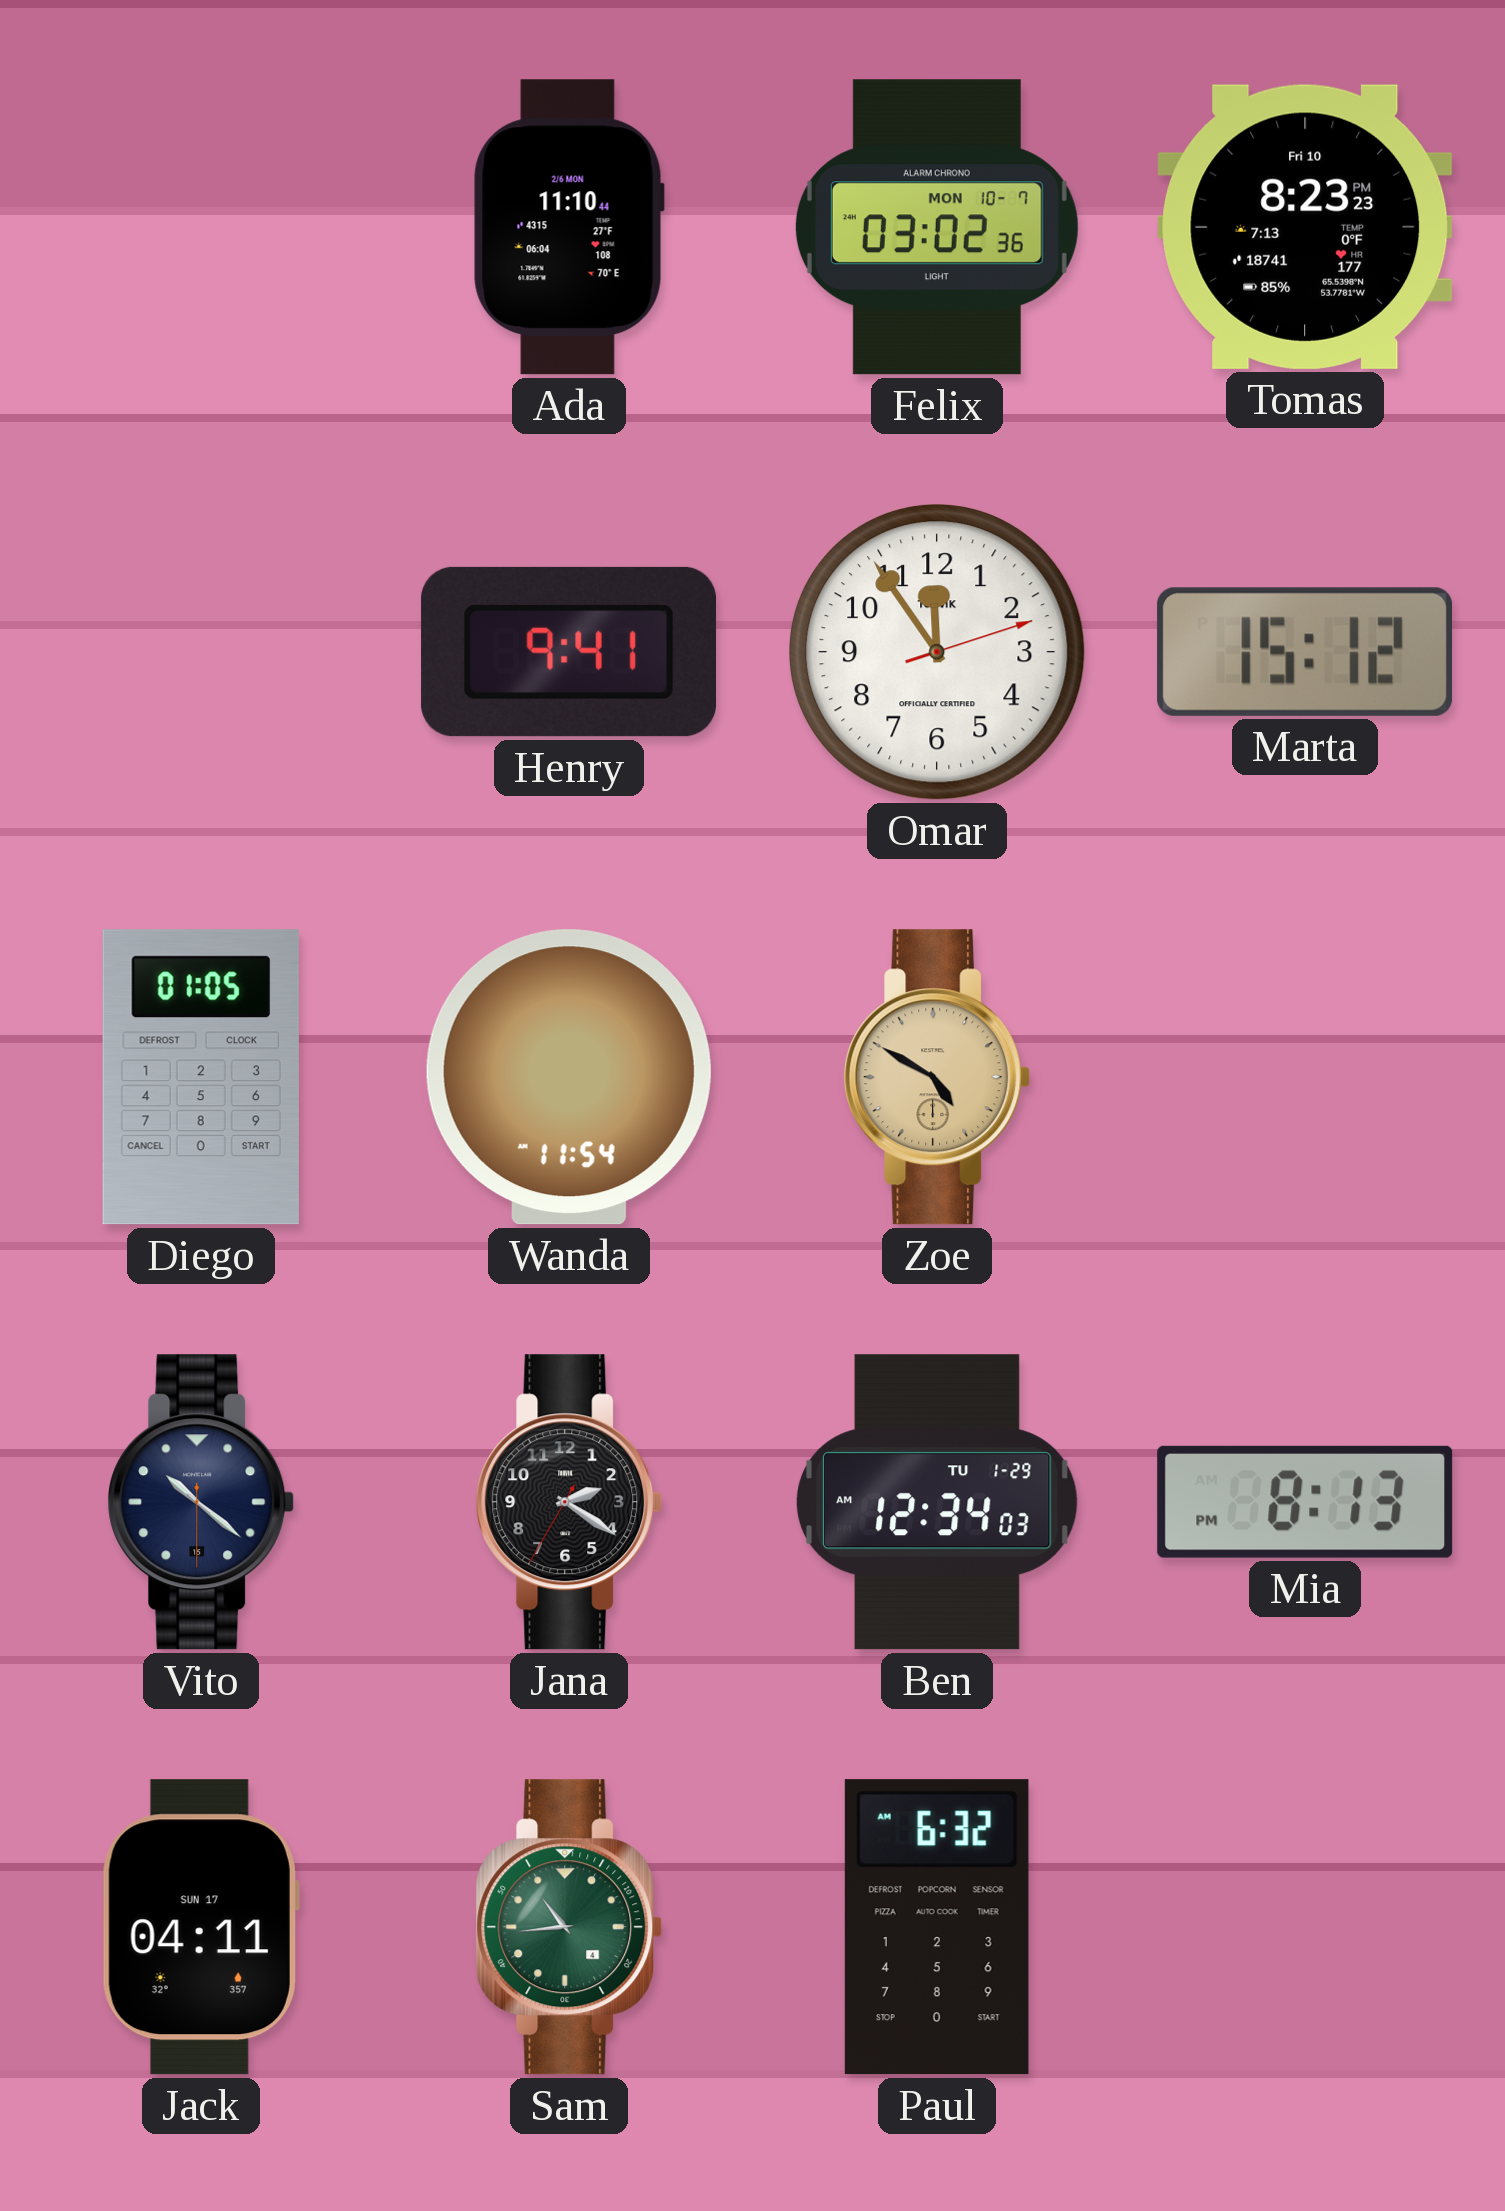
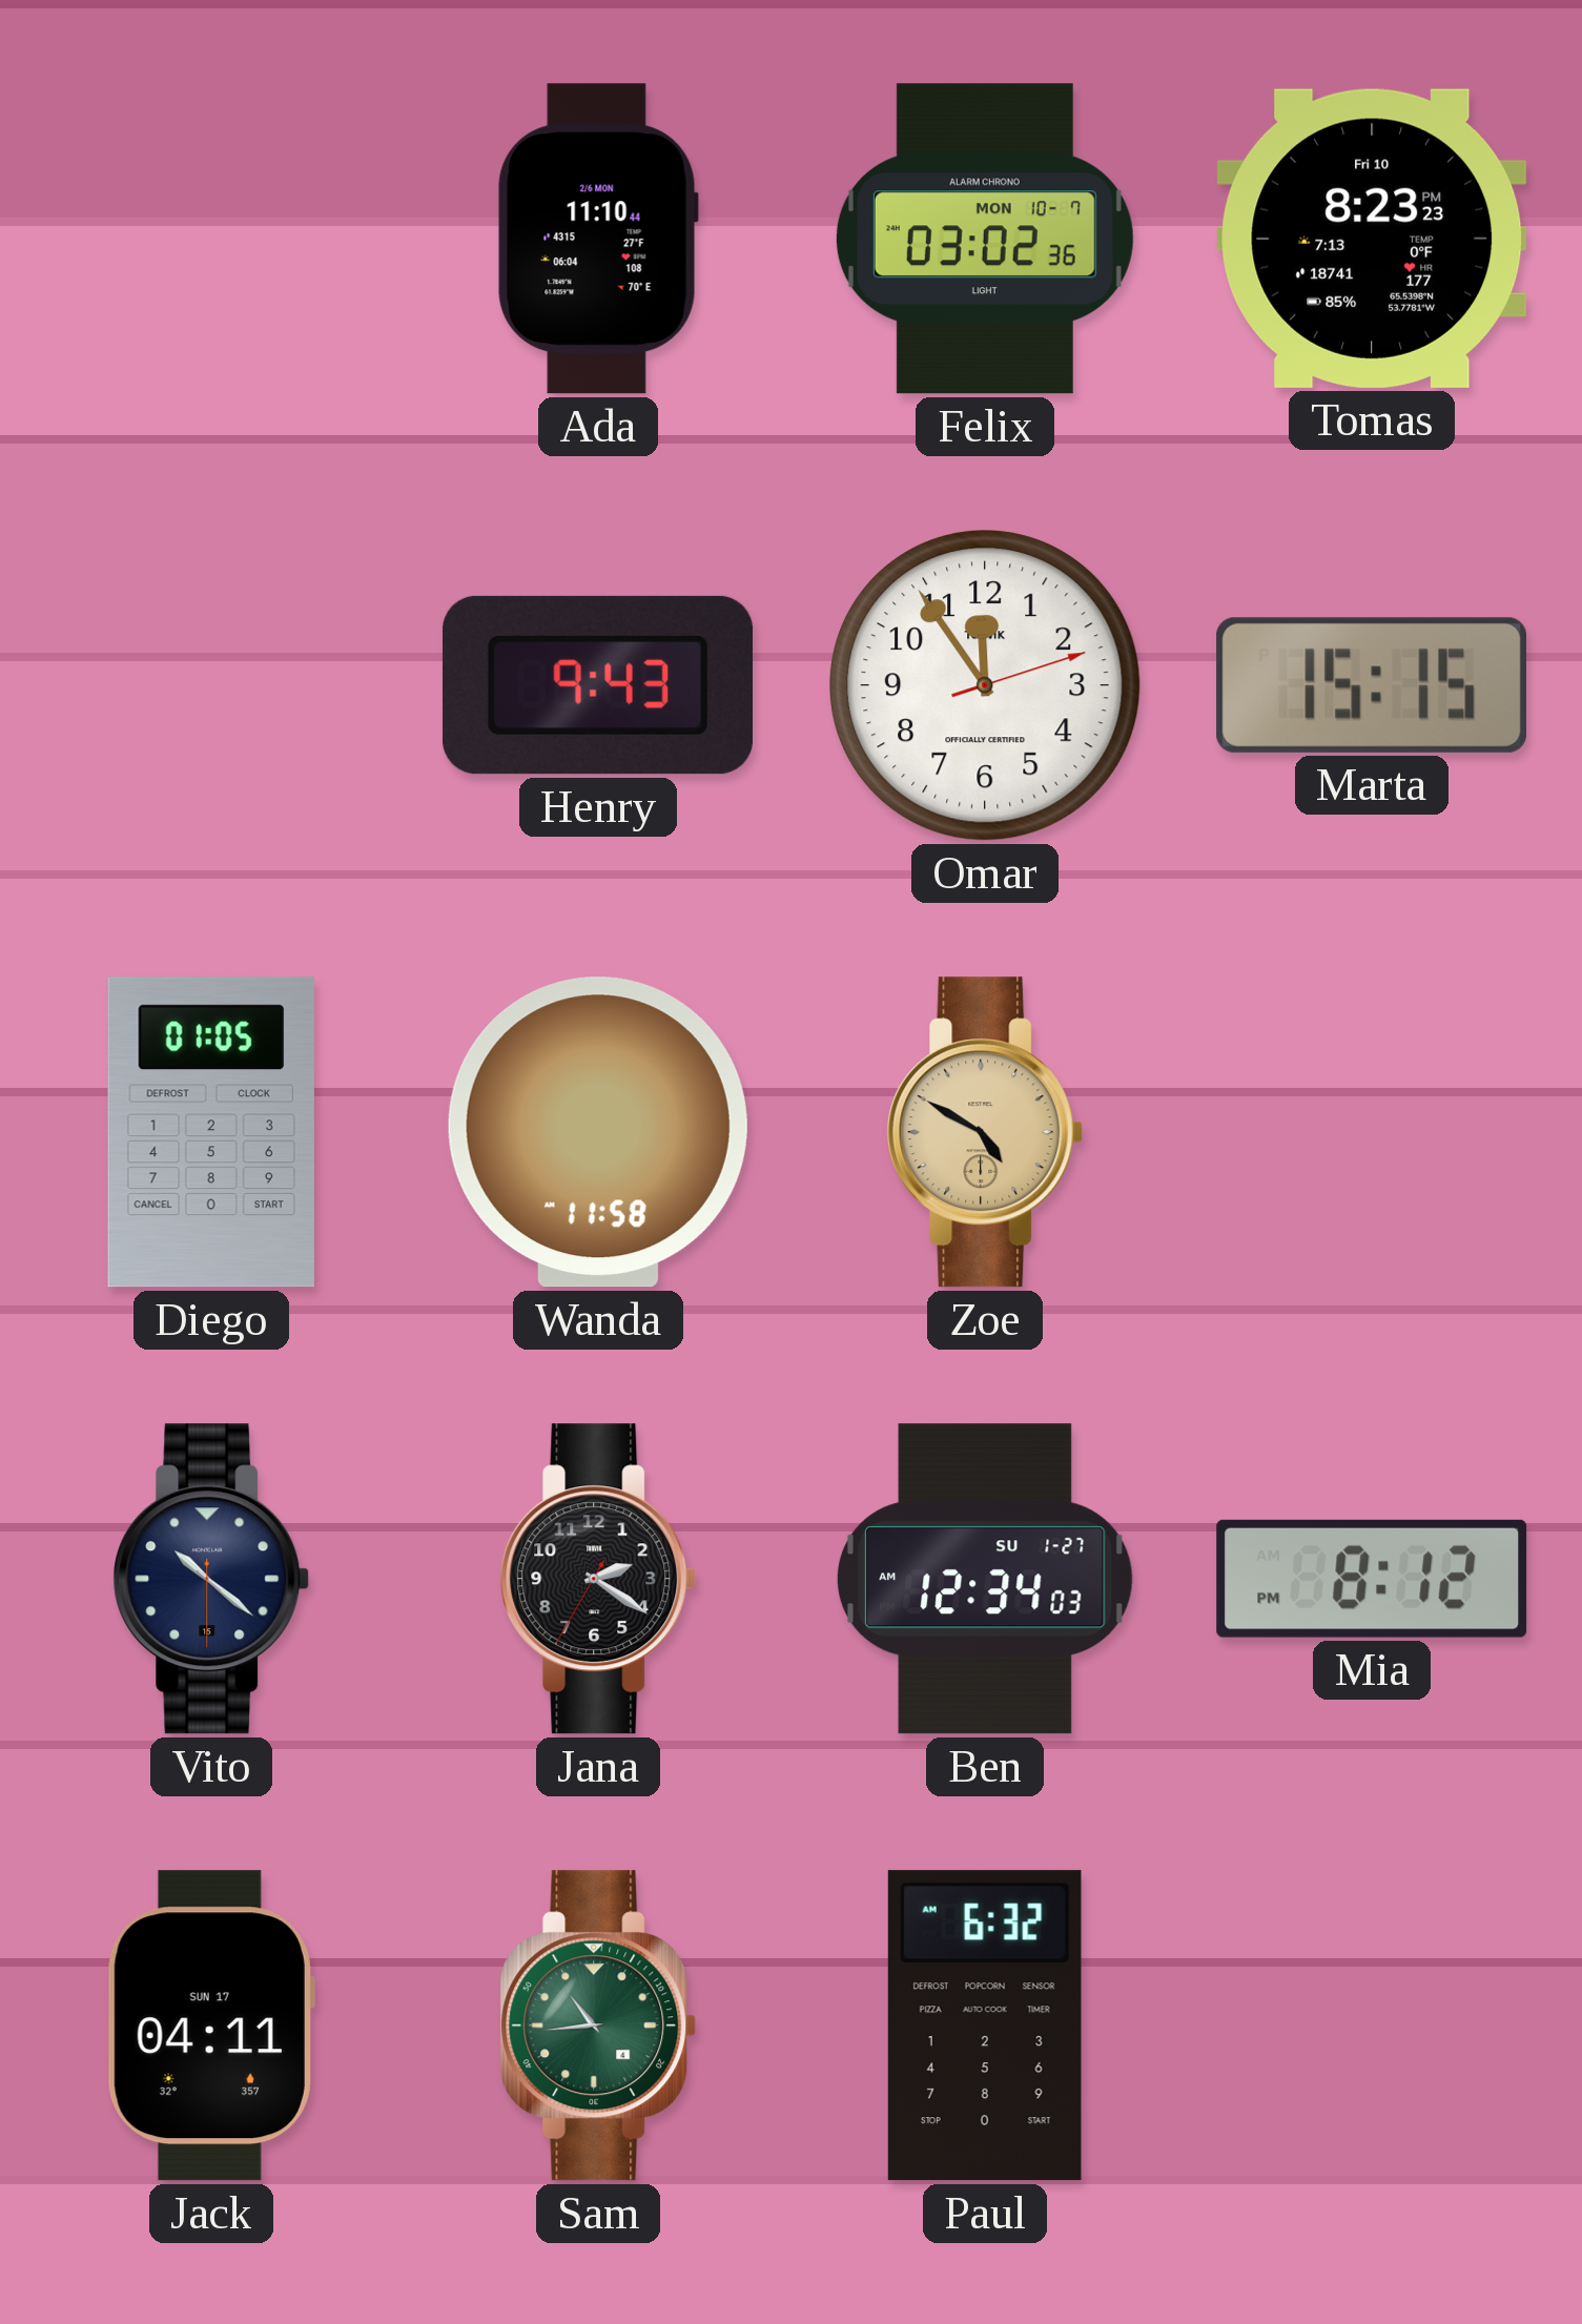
Henry: 9:41 -> 9:43 (597, 685)
Marta: 15:12 -> 15:15 (1371, 685)
Wanda: 11:54 -> 11:58 (598, 1132)
Ben date: TU 1-29 -> SU 1-27 (985, 1579)
Mia: 8:13 -> 8:12 (1372, 1579)
